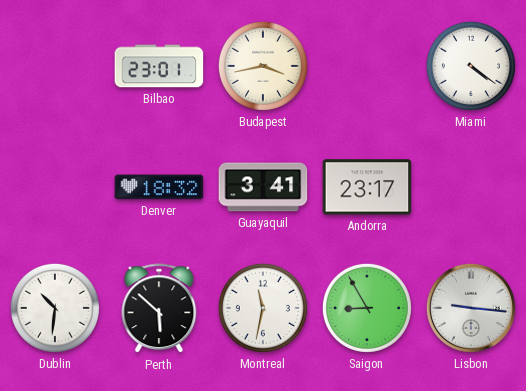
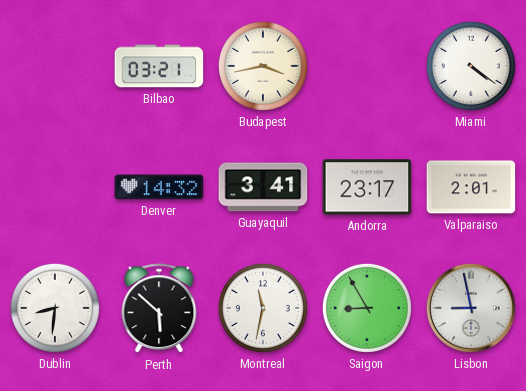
Bilbao: 23:01 -> 03:21 (159, 66)
Denver: 18:32 -> 14:32 (159, 187)
Valparaiso: none -> 2:01 (471, 187)
Dublin: 10:31 -> 8:31 (55, 308)
Lisbon: 9:16 -> 8:58 (471, 308)
